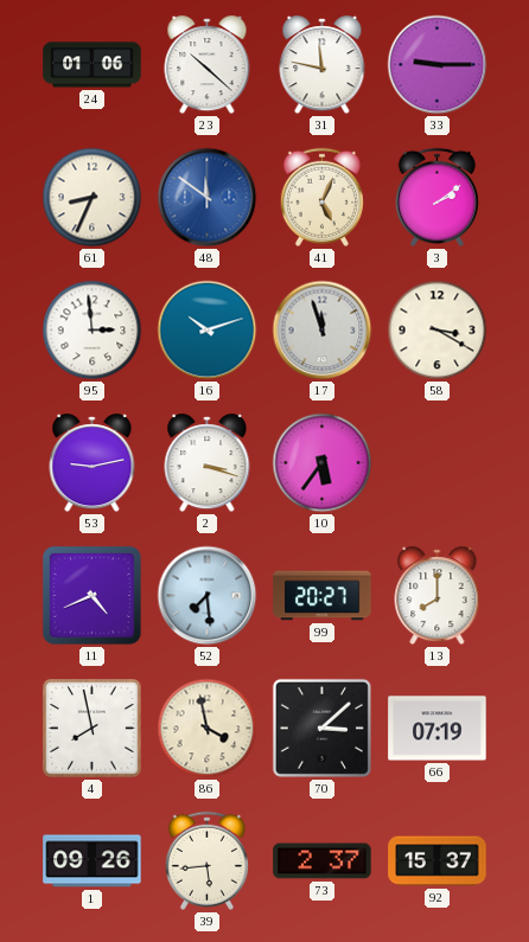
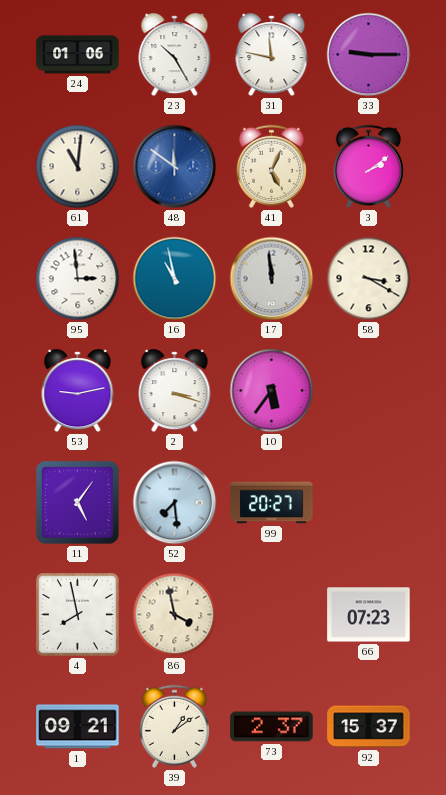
23: 10:22 -> 10:25 (175, 55)
61: 8:34 -> 11:01 (78, 167)
16: 10:12 -> 10:58 (175, 279)
17: 11:57 -> 11:59 (272, 279)
11: 4:41 -> 5:06 (77, 502)
13: 8:00 -> none (438, 596)
70: 3:08 -> none (321, 728)
66: 07:19 -> 07:23 (369, 615)
1: 09:26 -> 09:21 (78, 727)
39: 5:44 -> 1:09 (174, 726)
